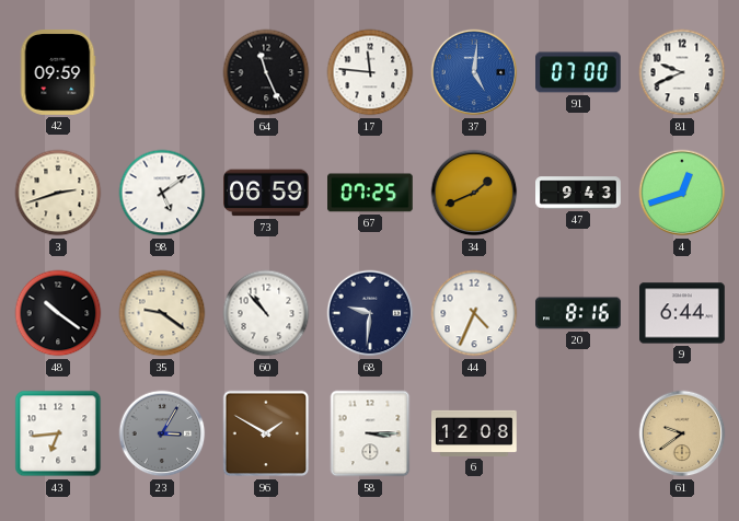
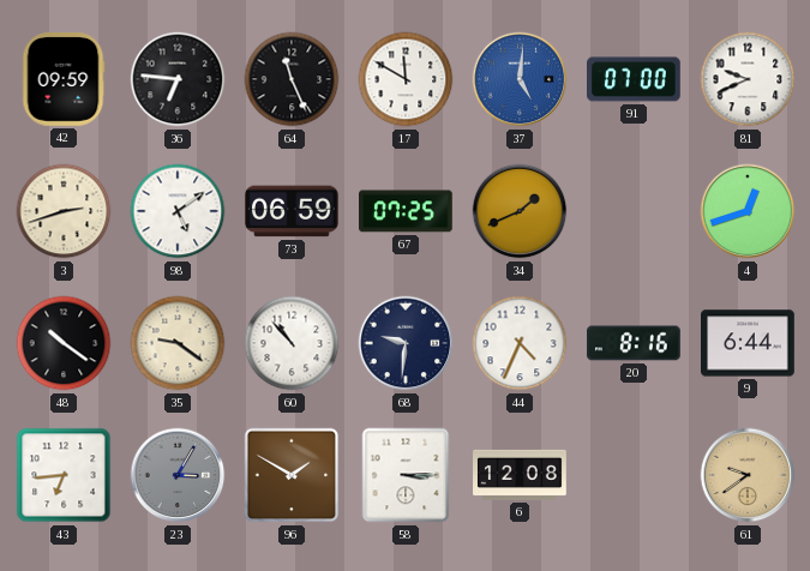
36: none -> 6:46 (178, 79)
17: 11:46 -> 11:50 (406, 79)
47: 9:43 -> none (578, 193)
